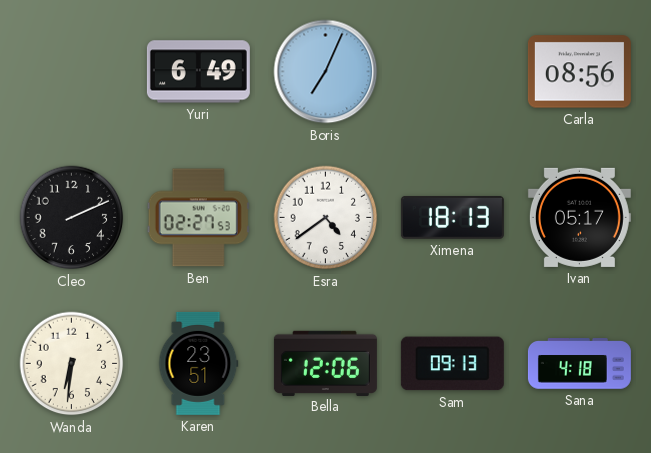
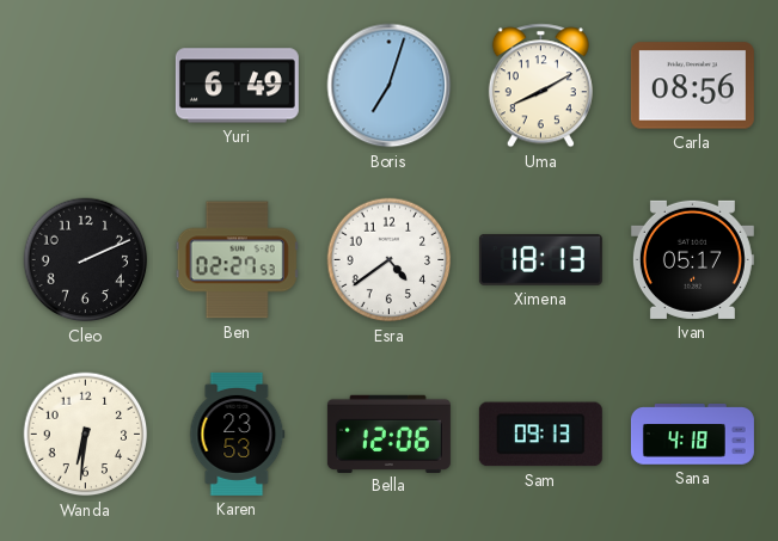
Boris: 7:04 -> 7:03 (390, 86)
Uma: none -> 8:10 (540, 86)
Karen: 23:51 -> 23:53 (238, 434)
